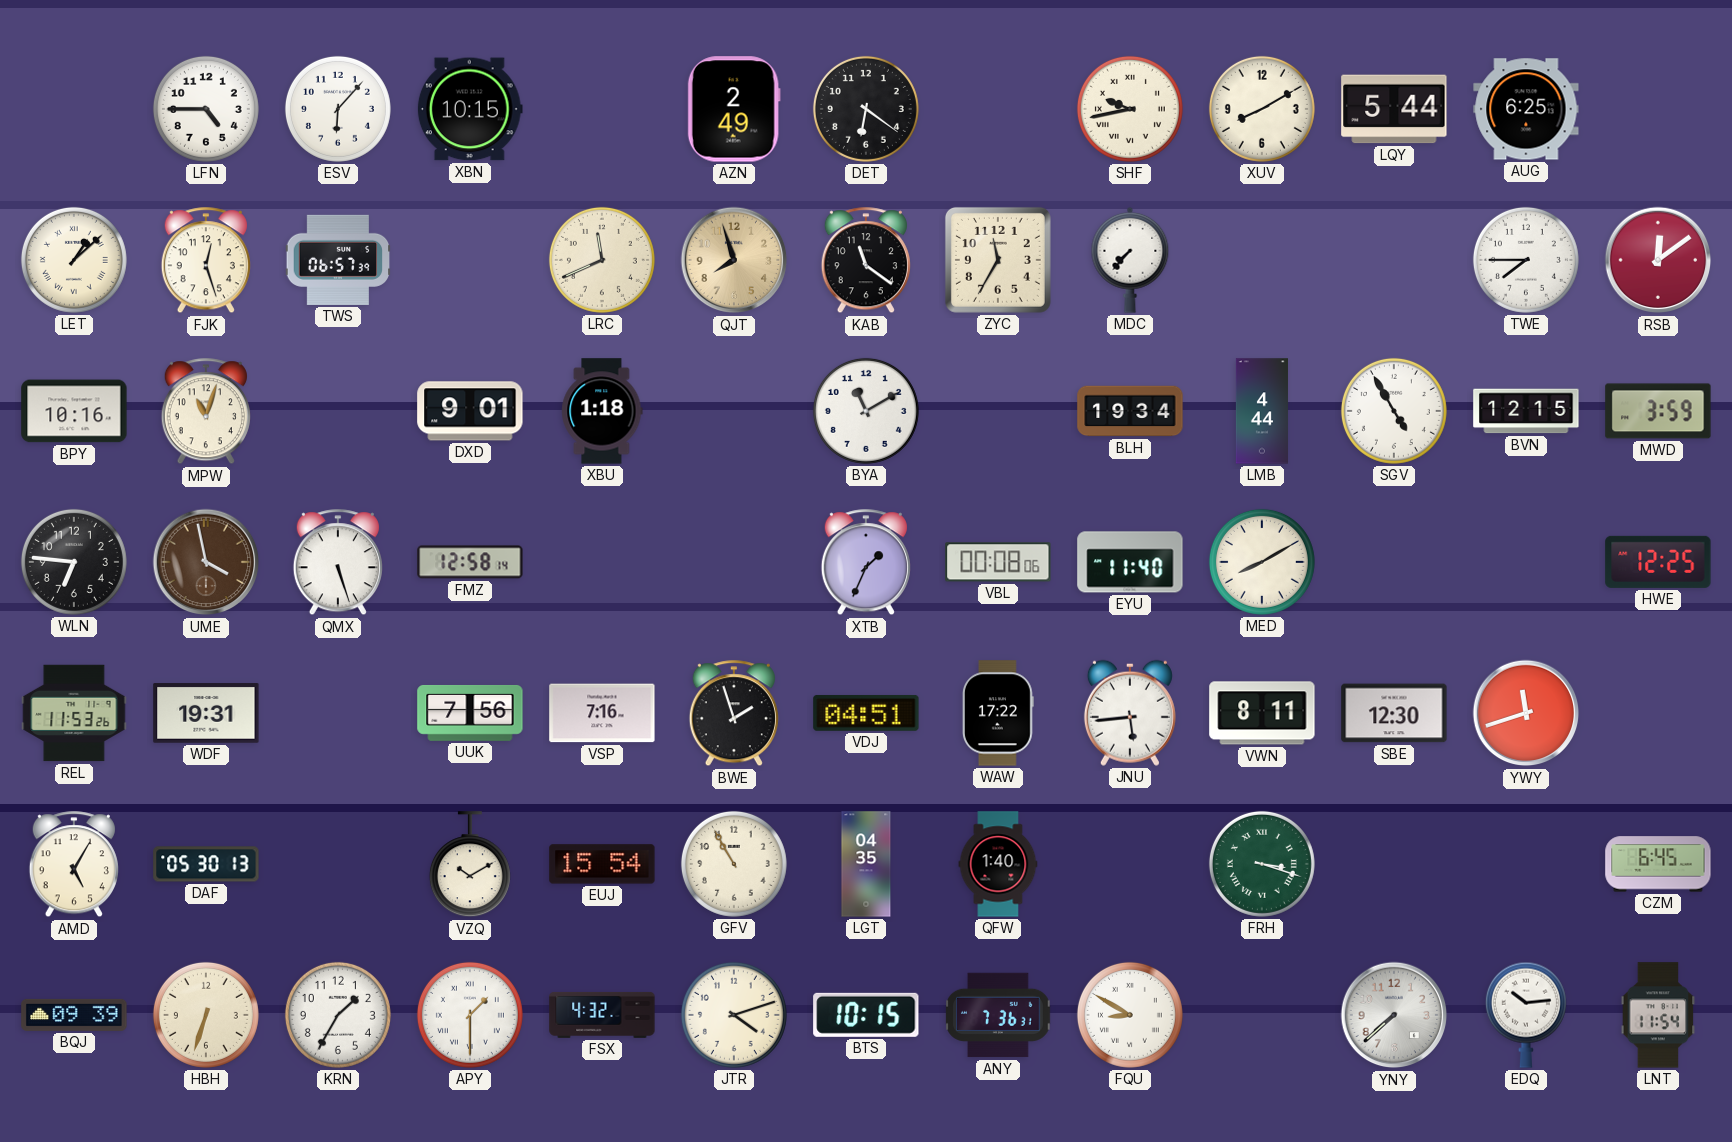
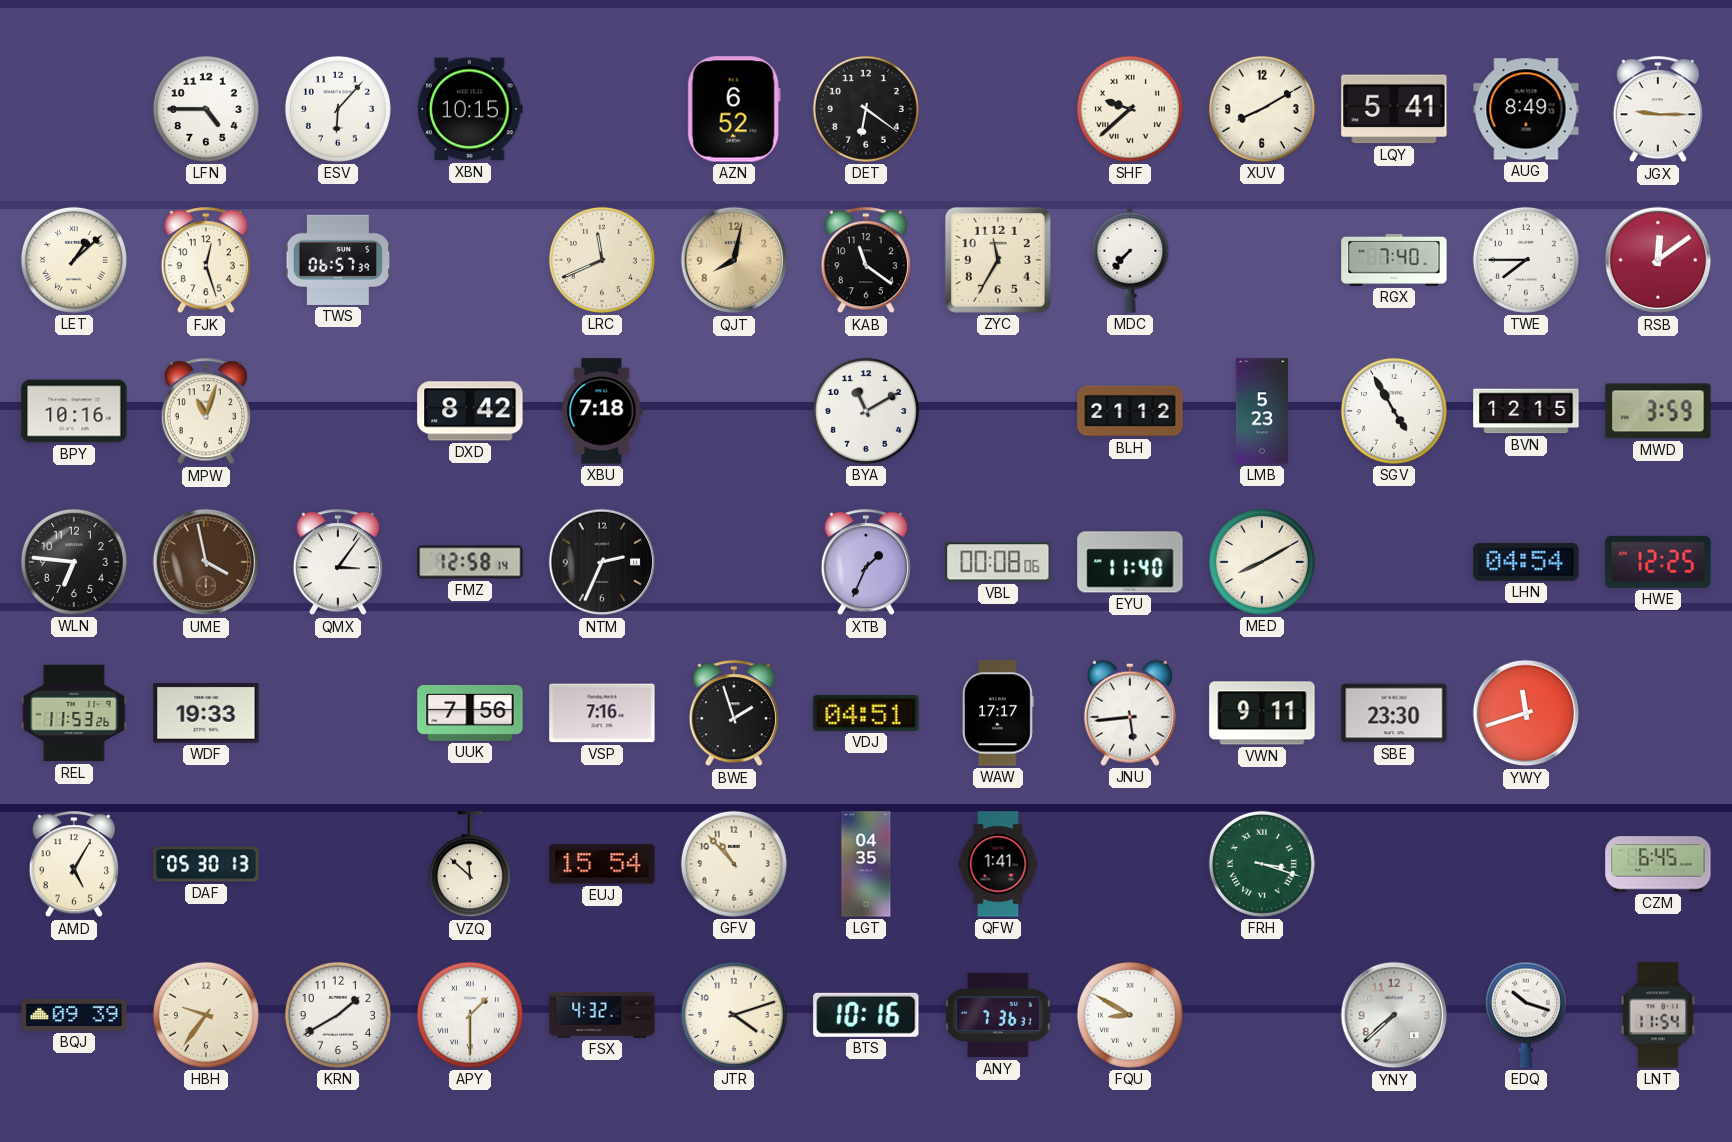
AZN: 2:49 -> 6:52 (734, 109)
SHF: 9:43 -> 9:38 (1130, 109)
LQY: 5:44 -> 5:41 (1394, 109)
AUG: 6:25 -> 8:49 (1526, 109)
JGX: none -> 9:15 (1658, 110)
QJT: 7:57 -> 8:02 (734, 260)
RGX: none -> 7:40 (1394, 260)
DXD: 9:01 -> 8:42 (470, 411)
XBU: 1:18 -> 7:18 (602, 411)
BLH: 19:34 -> 21:12 (1130, 411)
LMB: 4:44 -> 5:23 (1262, 411)
QMX: 5:27 -> 3:06 (338, 563)
NTM: none -> 2:34 (602, 562)
LHN: none -> 04:54 (1526, 562)
WDF: 19:31 -> 19:33 (206, 713)
WAW: 17:22 -> 17:17 (998, 713)
VWN: 8:11 -> 9:11 (1262, 713)
SBE: 12:30 -> 23:30 (1394, 713)
VZQ: 10:10 -> 11:52 (470, 865)
GFV: 10:55 -> 10:53 (734, 864)
QFW: 1:40 -> 1:41 (998, 864)
HBH: 6:33 -> 9:36 (206, 1015)
KRN: 1:35 -> 1:40 (338, 1015)
BTS: 10:15 -> 10:16 (866, 1015)
EDQ: 10:14 -> 10:18 (1526, 1015)
